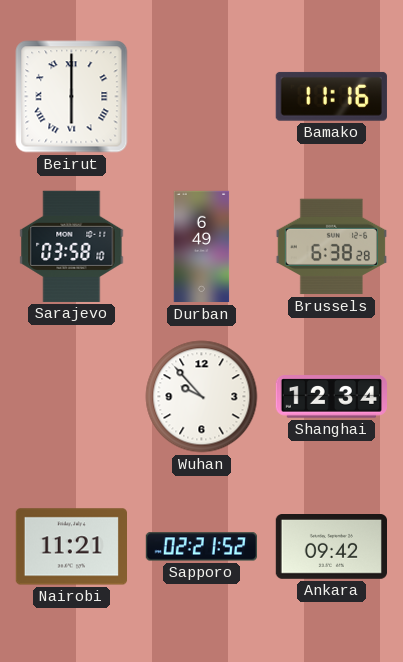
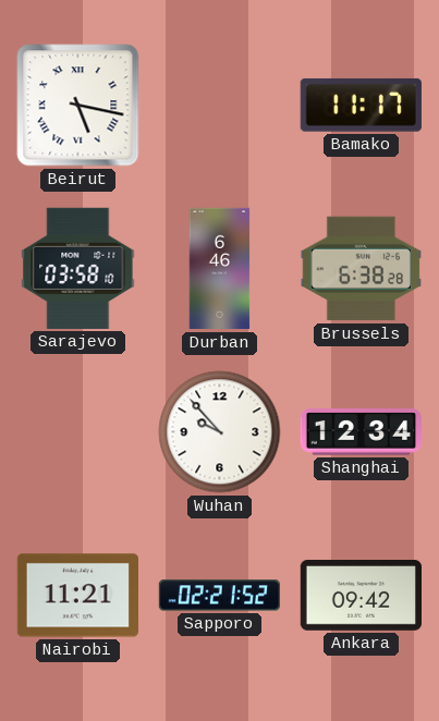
Beirut: 6:00 -> 5:17 (78, 106)
Bamako: 11:16 -> 11:17 (361, 105)
Durban: 6:49 -> 6:46 (220, 269)
